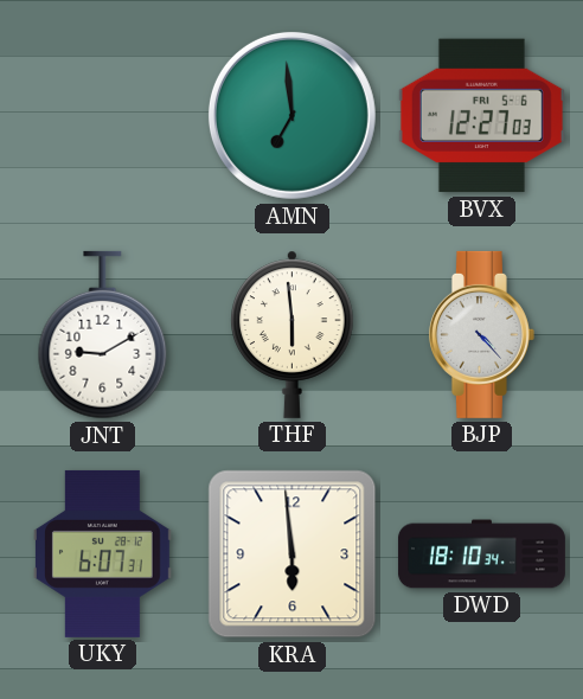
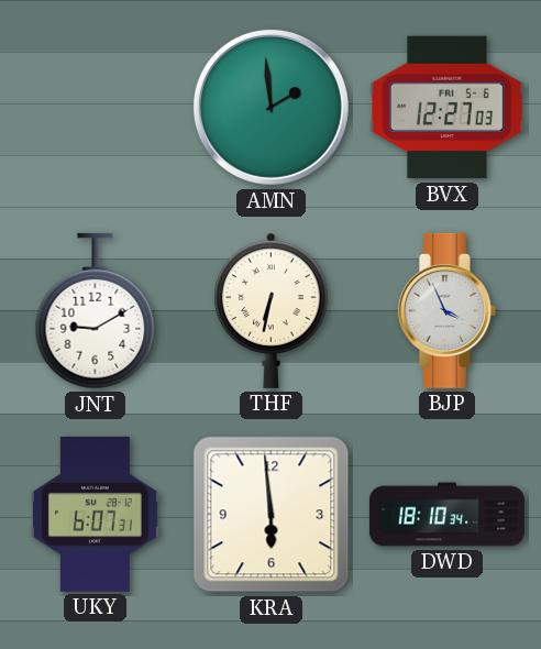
AMN: 6:59 -> 1:59 (270, 107)
THF: 5:59 -> 6:32 (272, 310)
BJP: 4:23 -> 3:56 (446, 310)
